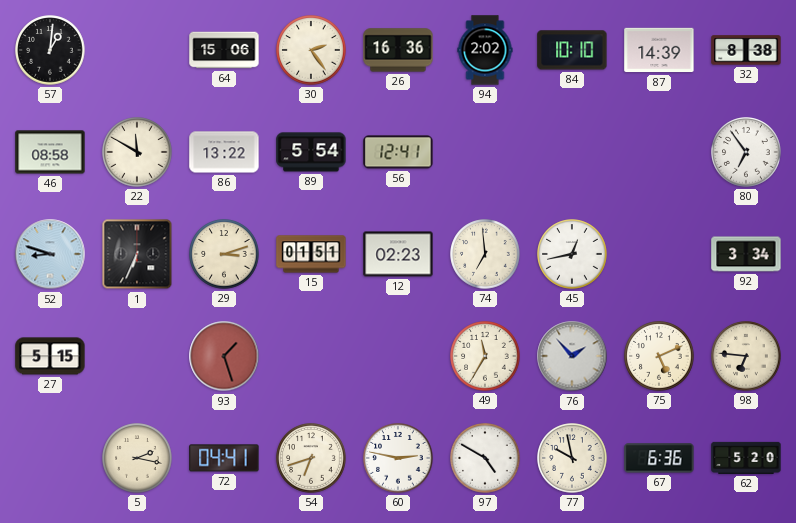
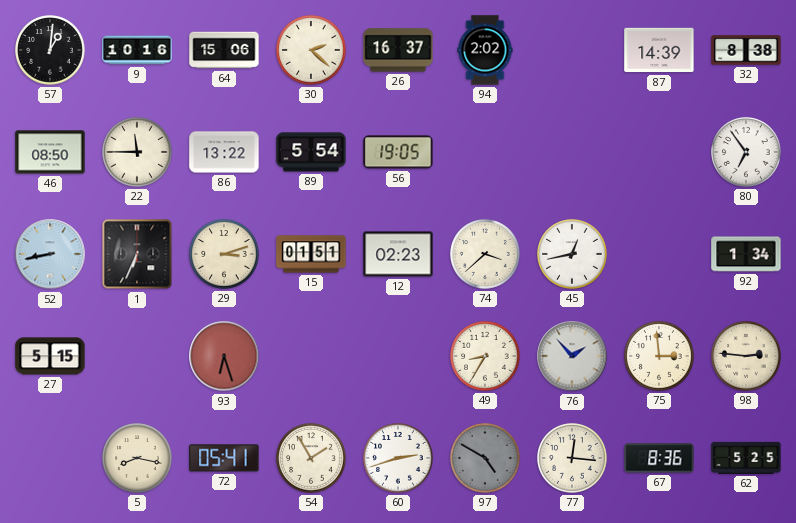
9: none -> 10:16 (137, 50)
30: 2:24 -> 2:22 (311, 50)
26: 16:36 -> 16:37 (398, 50)
84: 10:10 -> none (572, 50)
46: 08:58 -> 08:50 (50, 152)
22: 11:50 -> 11:45 (137, 152)
56: 12:41 -> 19:05 (398, 152)
52: 8:48 -> 8:43 (50, 254)
74: 6:59 -> 3:38 (485, 254)
92: 3:34 -> 1:34 (746, 254)
93: 1:27 -> 6:27 (224, 356)
49: 11:35 -> 8:35 (485, 356)
75: 5:11 -> 2:59 (659, 356)
98: 6:46 -> 2:46 (746, 356)
5: 2:17 -> 8:17 (137, 458)
72: 04:41 -> 05:41 (224, 458)
54: 6:42 -> 1:55 (311, 458)
60: 2:47 -> 2:42 (398, 458)
97 dial: white -> grey (485, 458)
77: 9:58 -> 12:16 (572, 458)
67: 6:36 -> 8:36 (659, 458)
62: 5:20 -> 5:25 (746, 458)
